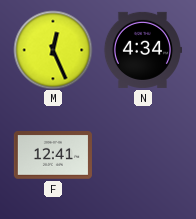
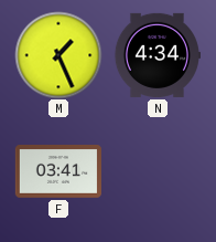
M: 12:26 -> 1:26 (58, 55)
F: 12:41 -> 03:41 (57, 172)
